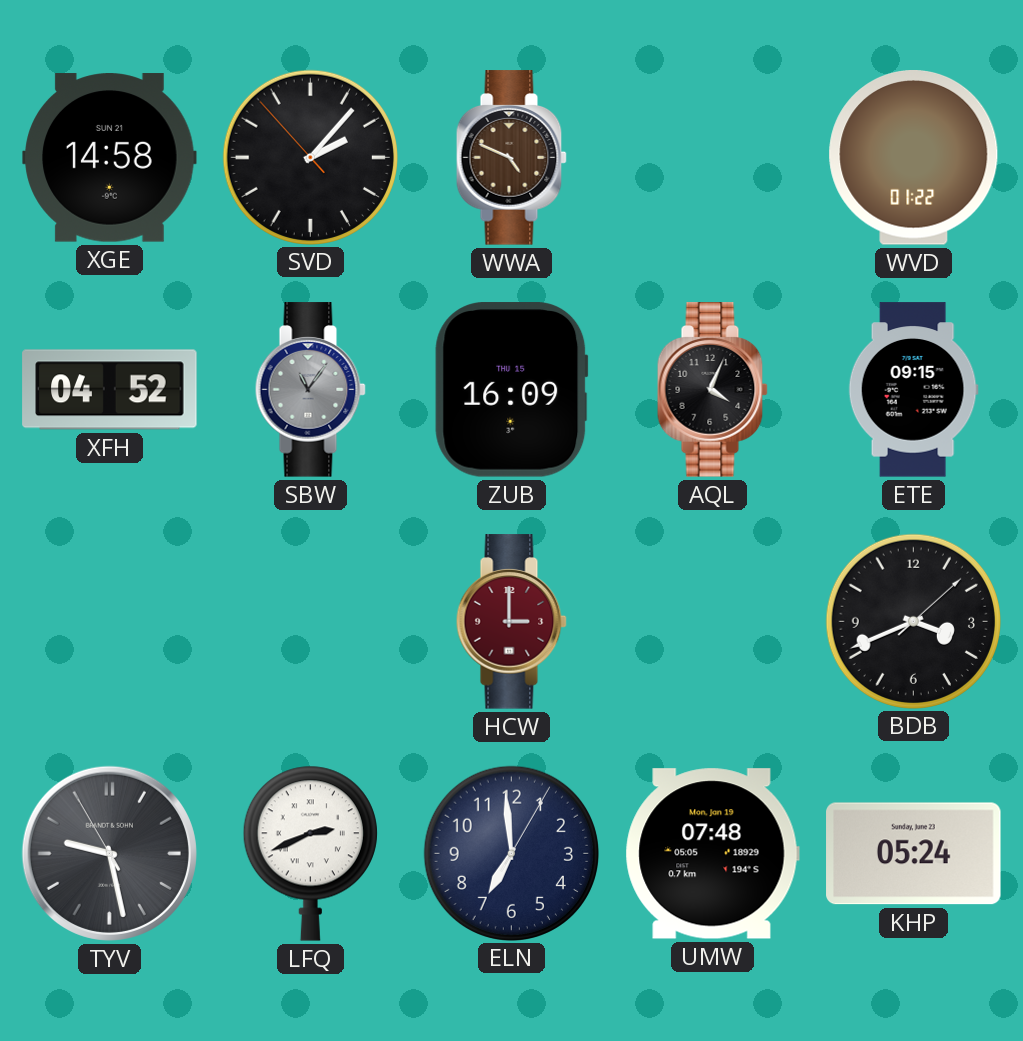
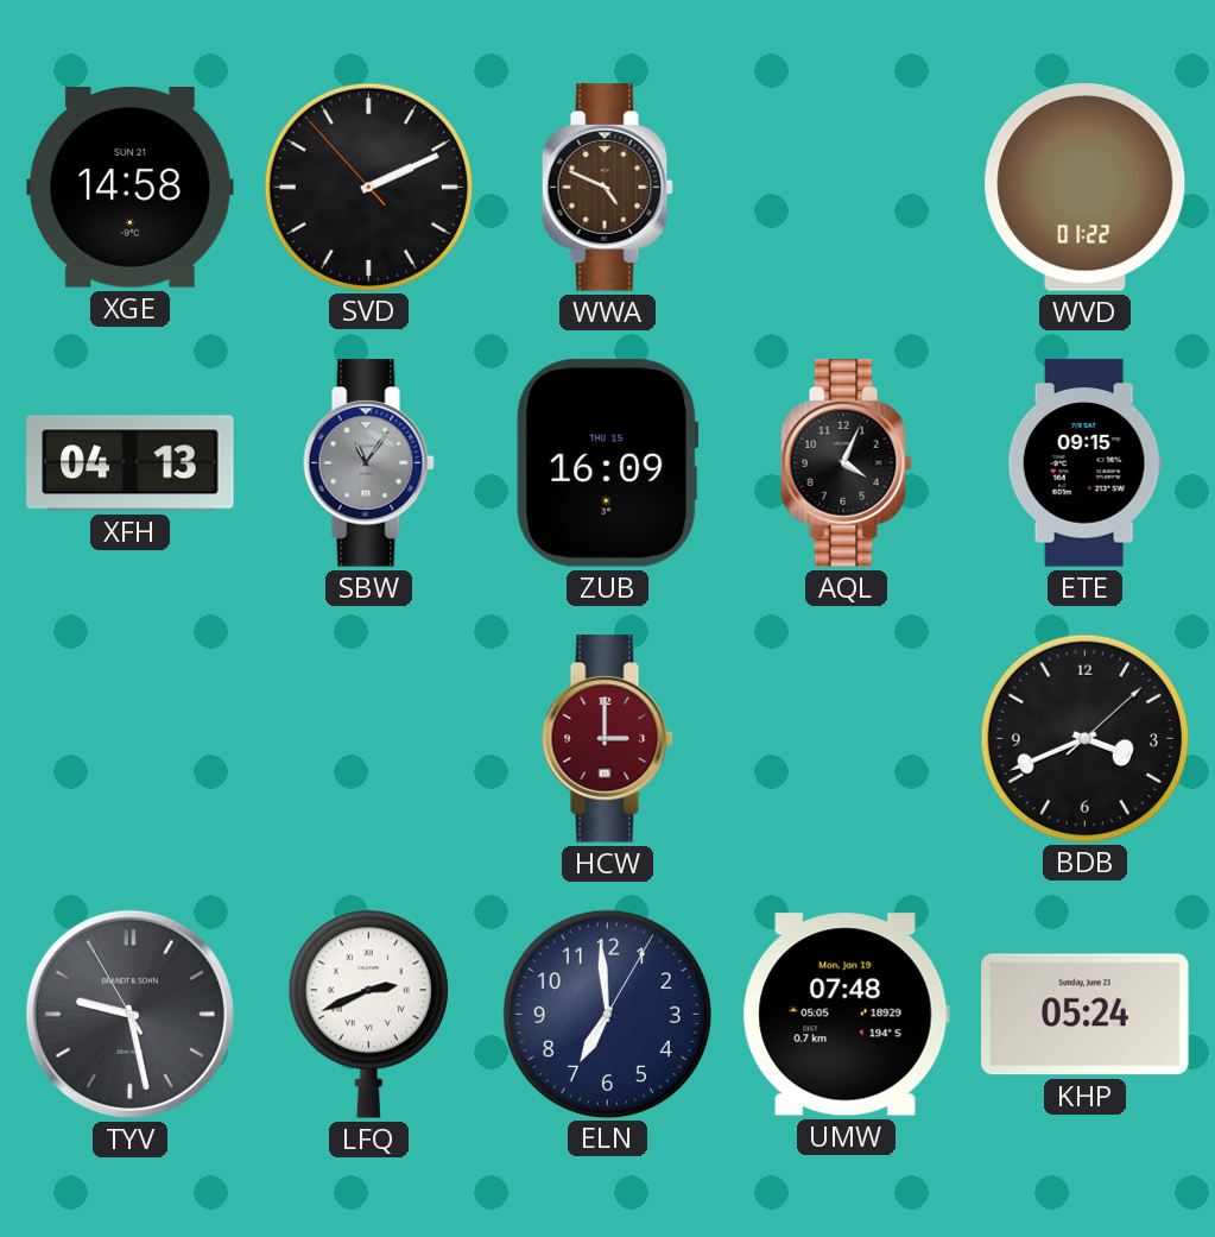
SVD: 2:06 -> 2:10 (368, 187)
XFH: 04:52 -> 04:13 (131, 463)
